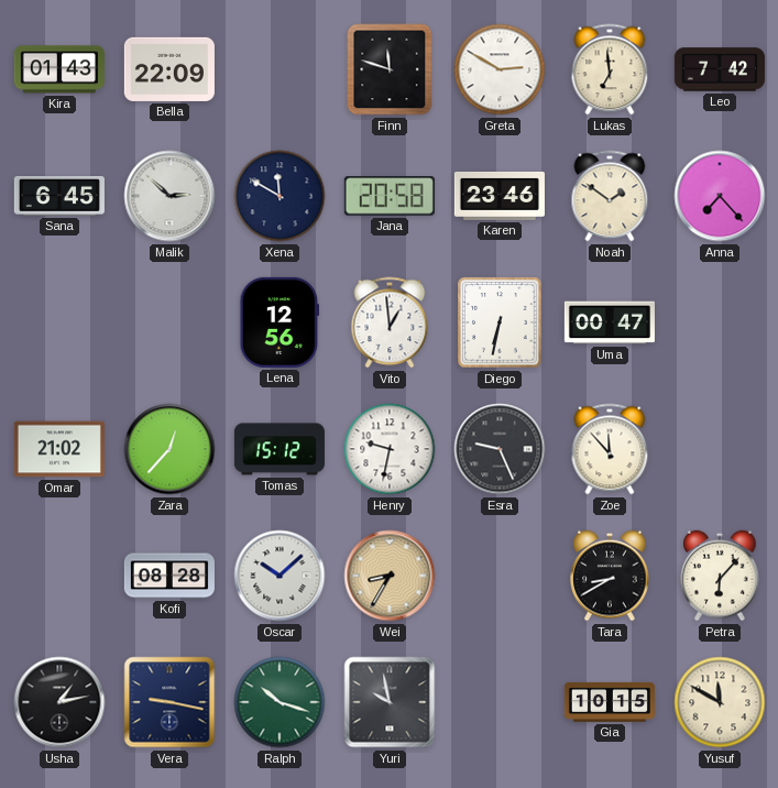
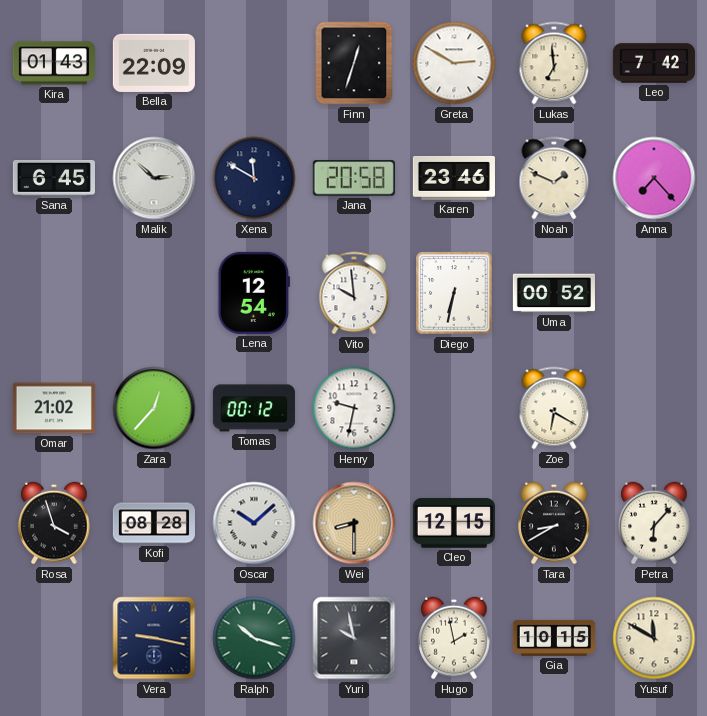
Finn: 11:48 -> 12:33 (354, 63)
Noah: 1:51 -> 1:49 (554, 178)
Lena: 12:56 -> 12:54 (254, 293)
Vito: 12:59 -> 9:59 (354, 293)
Uma: 00:47 -> 00:52 (554, 293)
Tomas: 15:12 -> 00:12 (254, 408)
Esra: 9:26 -> none (500, 449)
Zoe: 11:53 -> 6:20 (554, 408)
Rosa: none -> 3:57 (54, 523)
Wei: 8:35 -> 8:30 (354, 523)
Cleo: none -> 12:15 (454, 523)
Usha: 1:13 -> none (59, 702)
Hugo: none -> 1:58 (454, 638)
